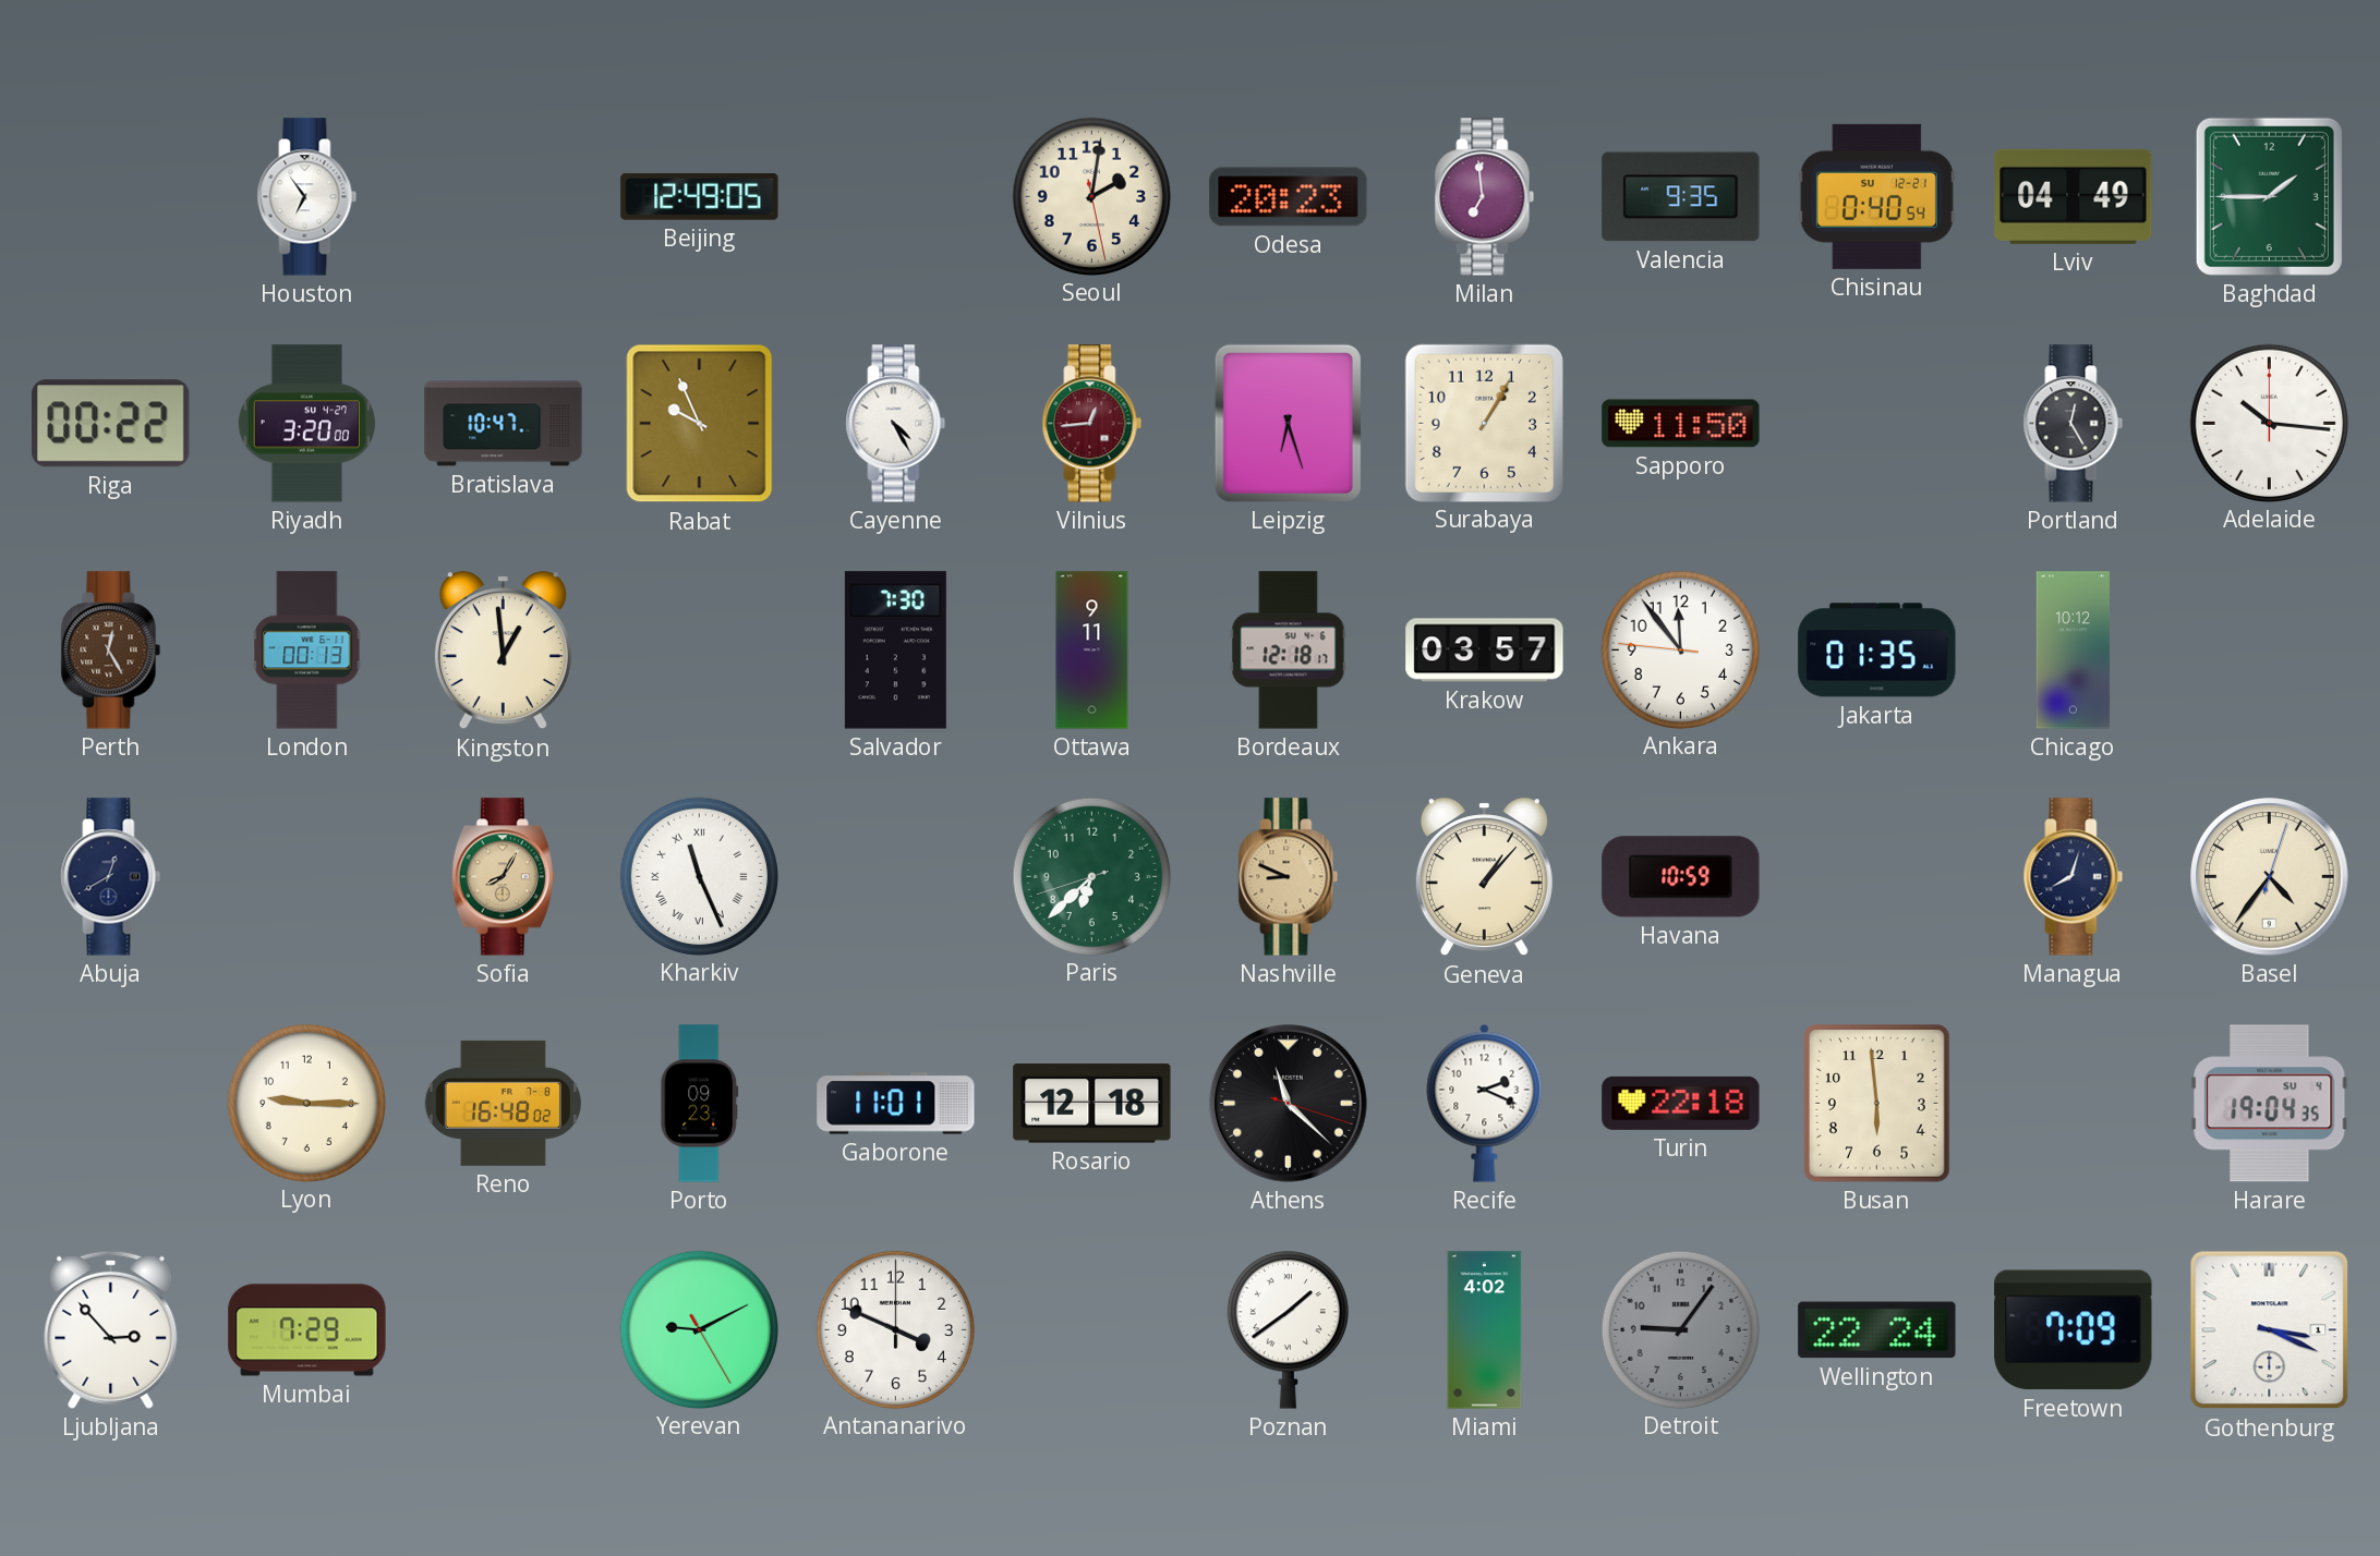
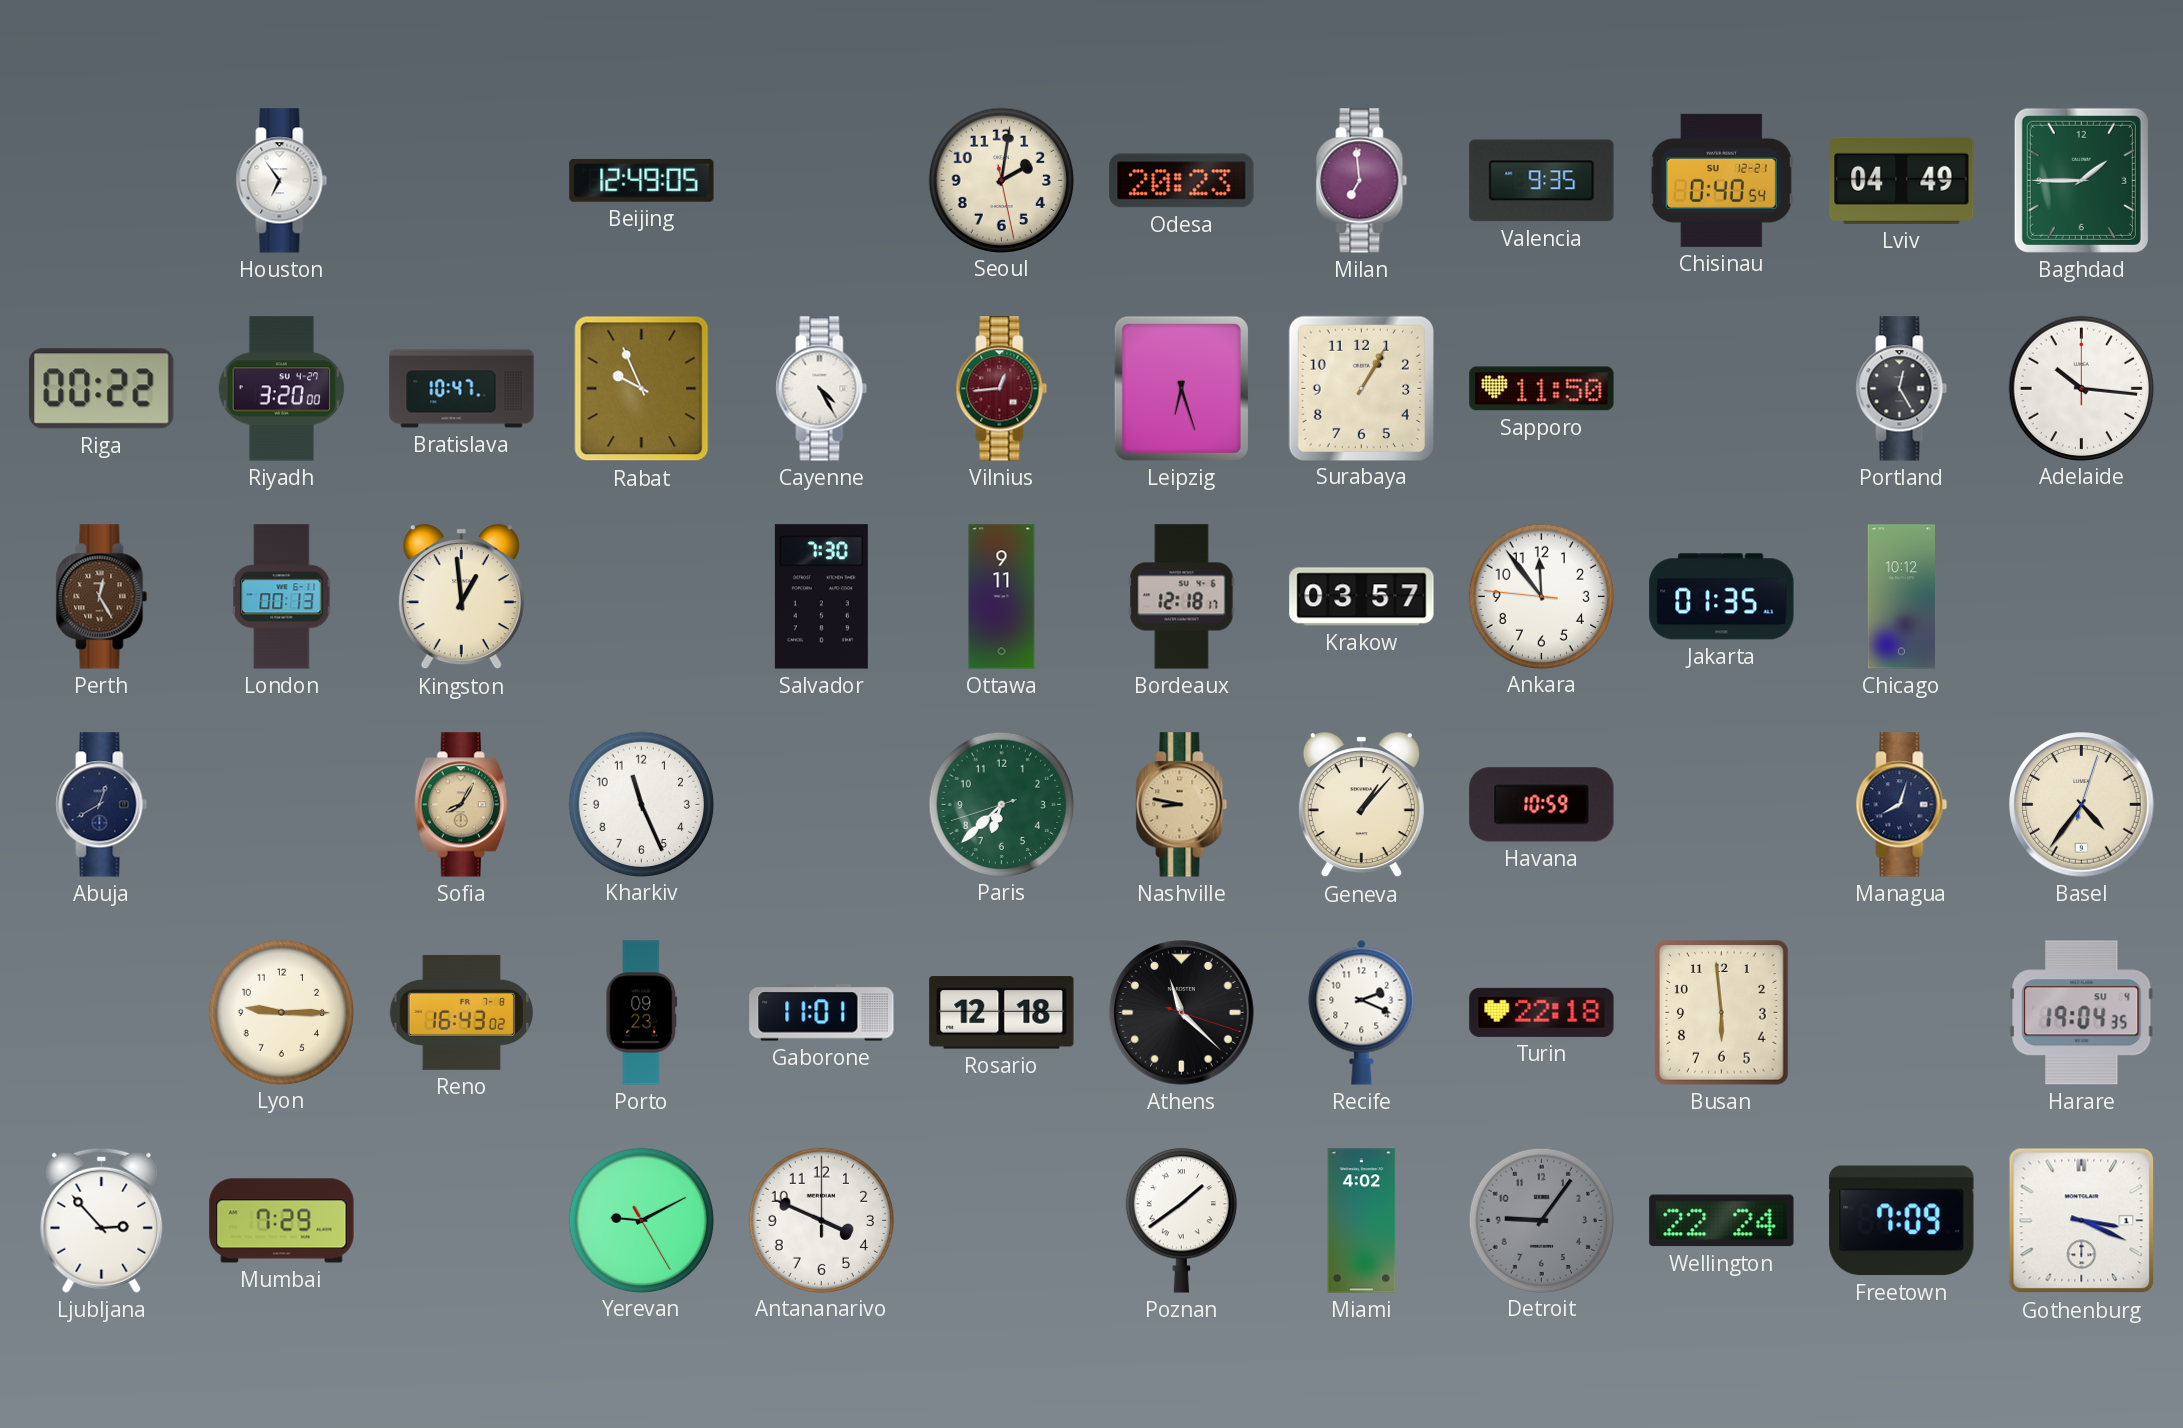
Kharkiv numerals: Roman -> Arabic (641, 804)
Nashville: 8:49 -> 8:47 (1182, 805)
Reno: 16:48 -> 16:43 (461, 1012)
